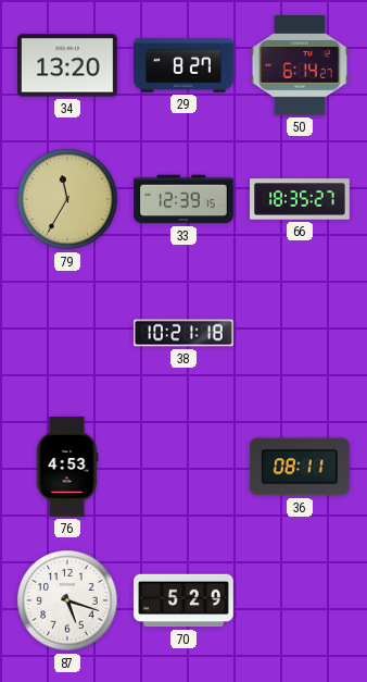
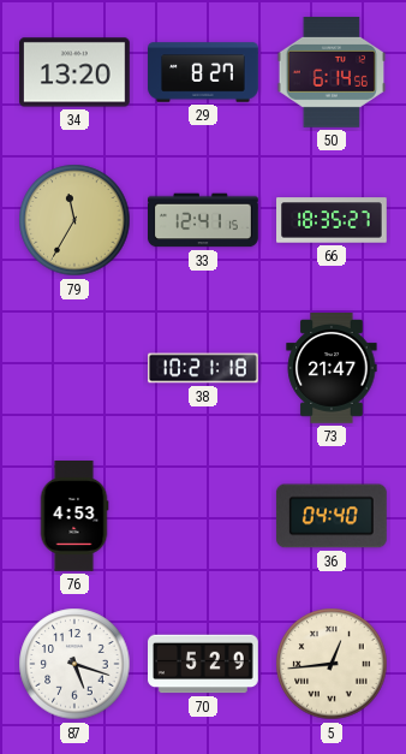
50: 6:14:27 -> 6:14:56 (332, 73)
33: 12:39 -> 12:41 (204, 220)
73: none -> 21:47 (332, 369)
36: 08:11 -> 04:40 (332, 516)
5: none -> 12:44 (332, 664)
